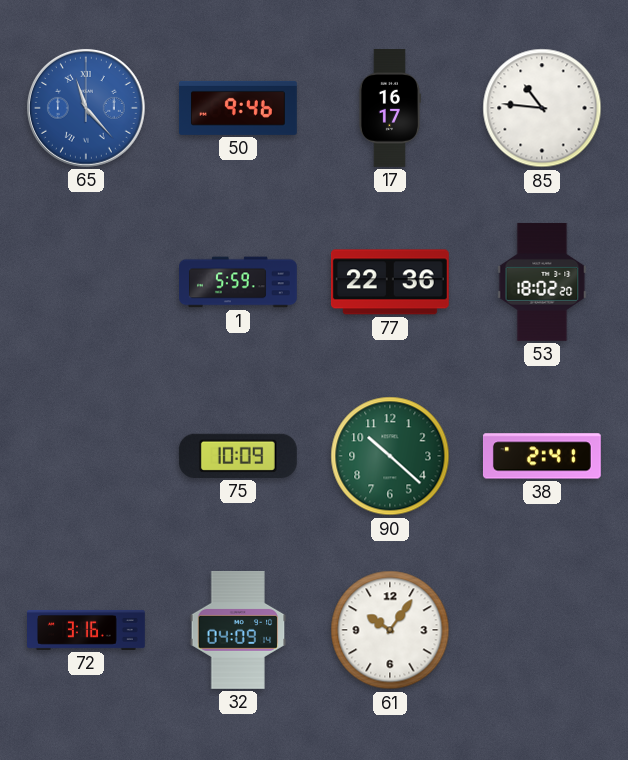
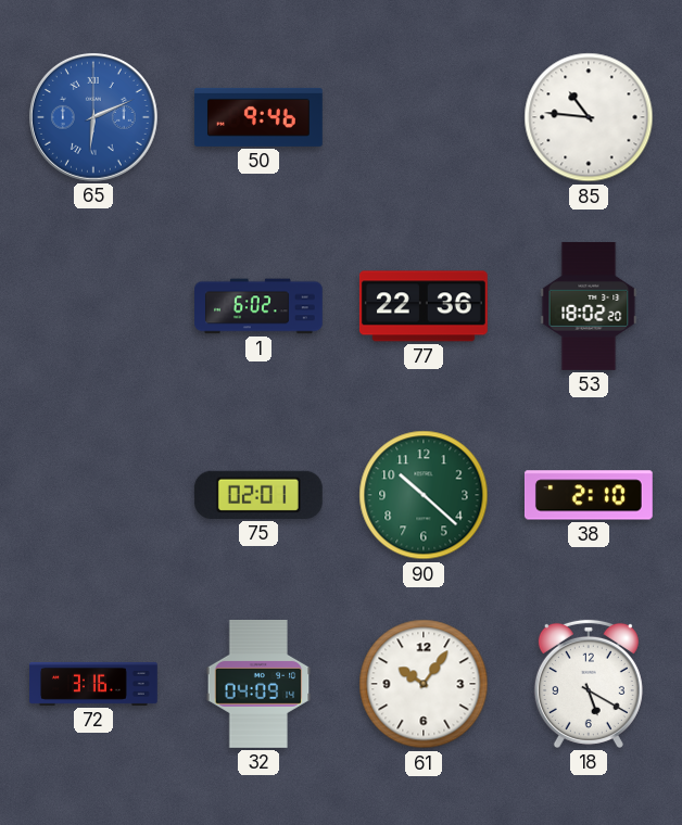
65: 11:23 -> 6:11 (93, 117)
17: 16:17 -> none (389, 109)
1: 5:59 -> 6:02 (260, 306)
75: 10:09 -> 02:01 (258, 495)
38: 2:41 -> 2:10 (589, 495)
18: none -> 5:20 (589, 684)
